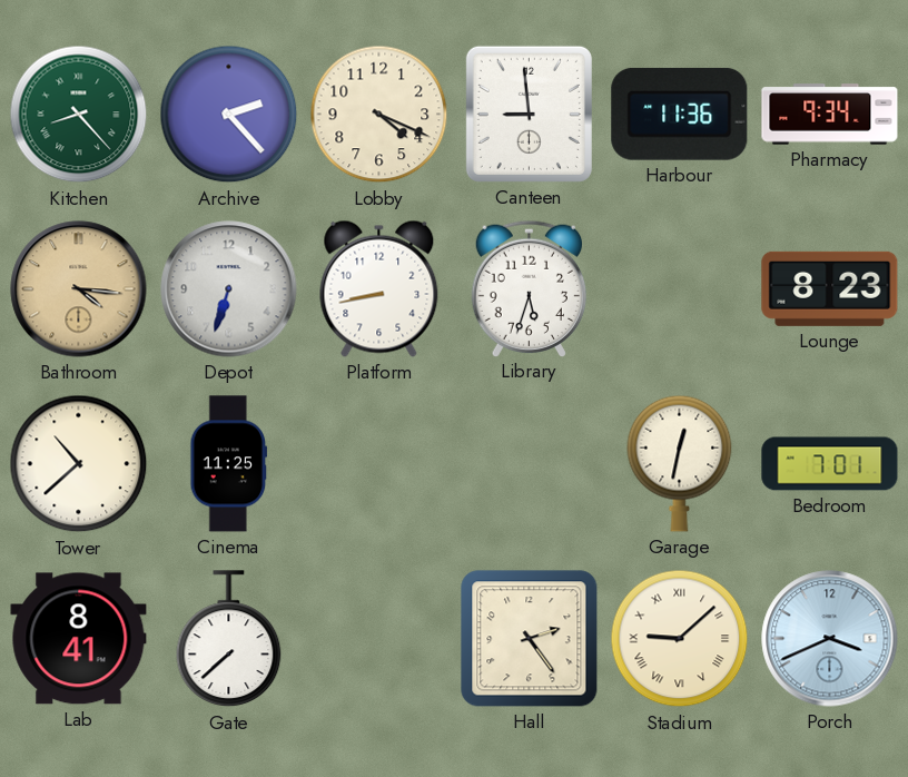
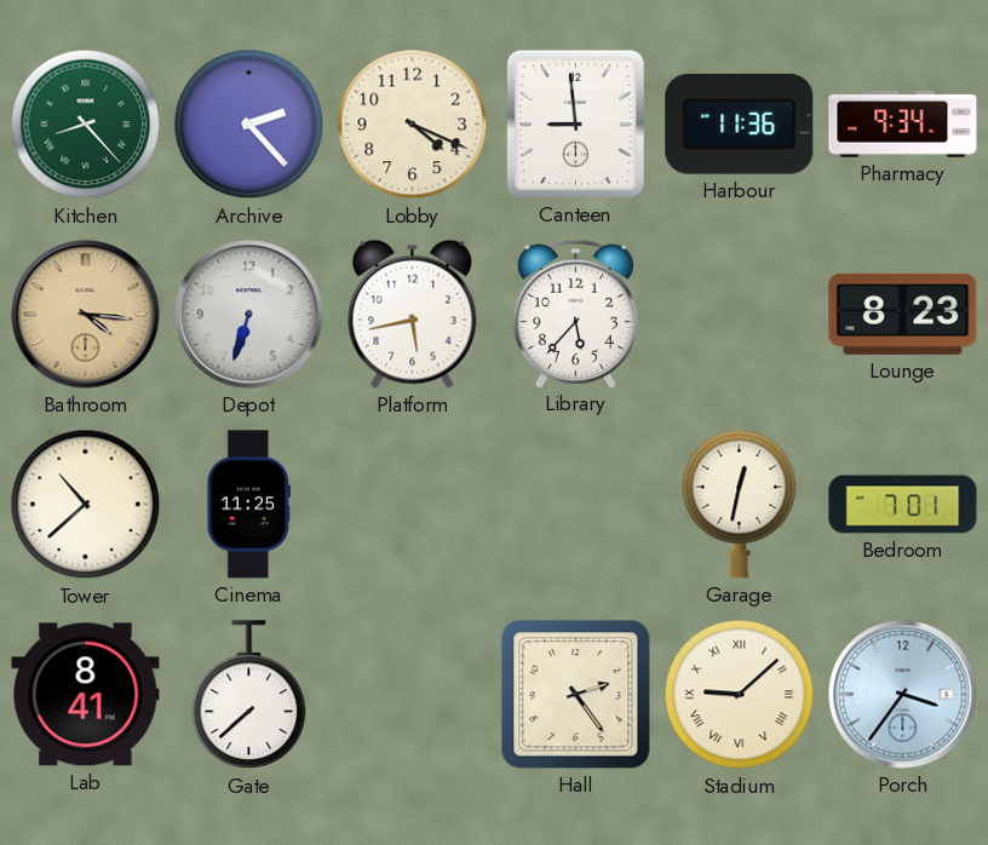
Platform: 8:43 -> 5:43 (413, 314)
Library: 5:33 -> 5:37 (575, 314)
Porch: 3:41 -> 3:36 (903, 695)
